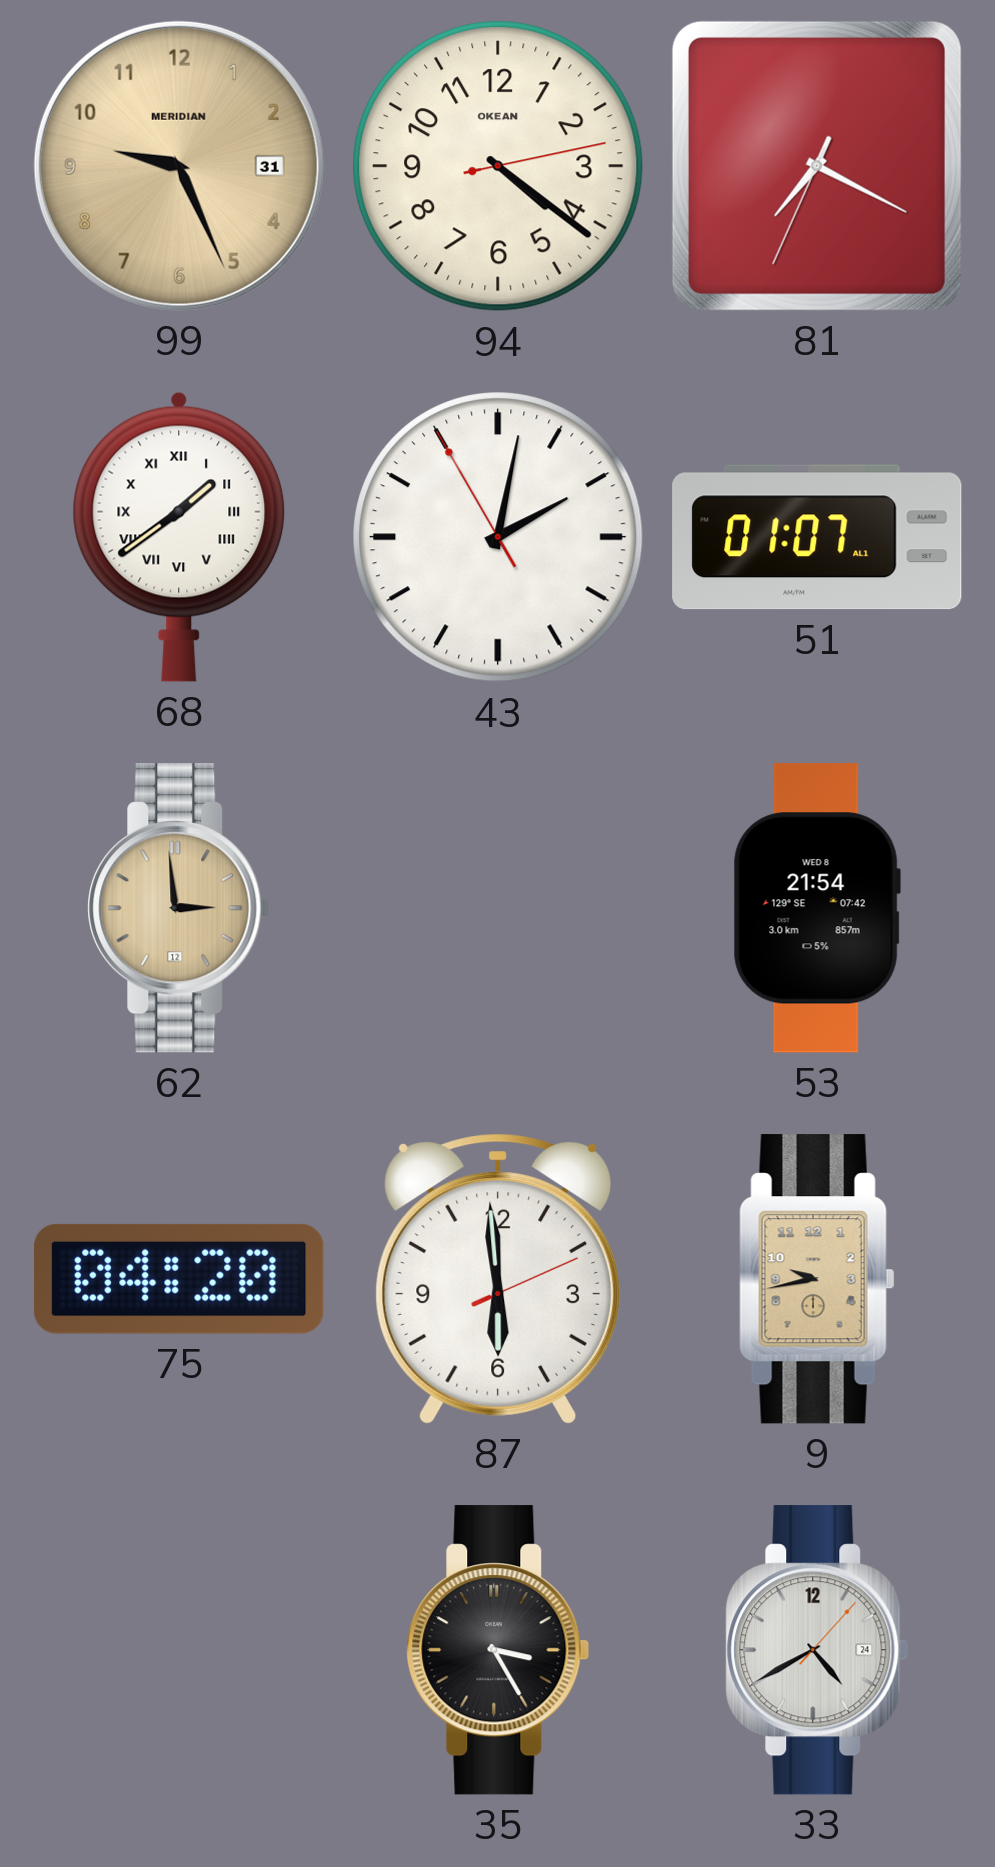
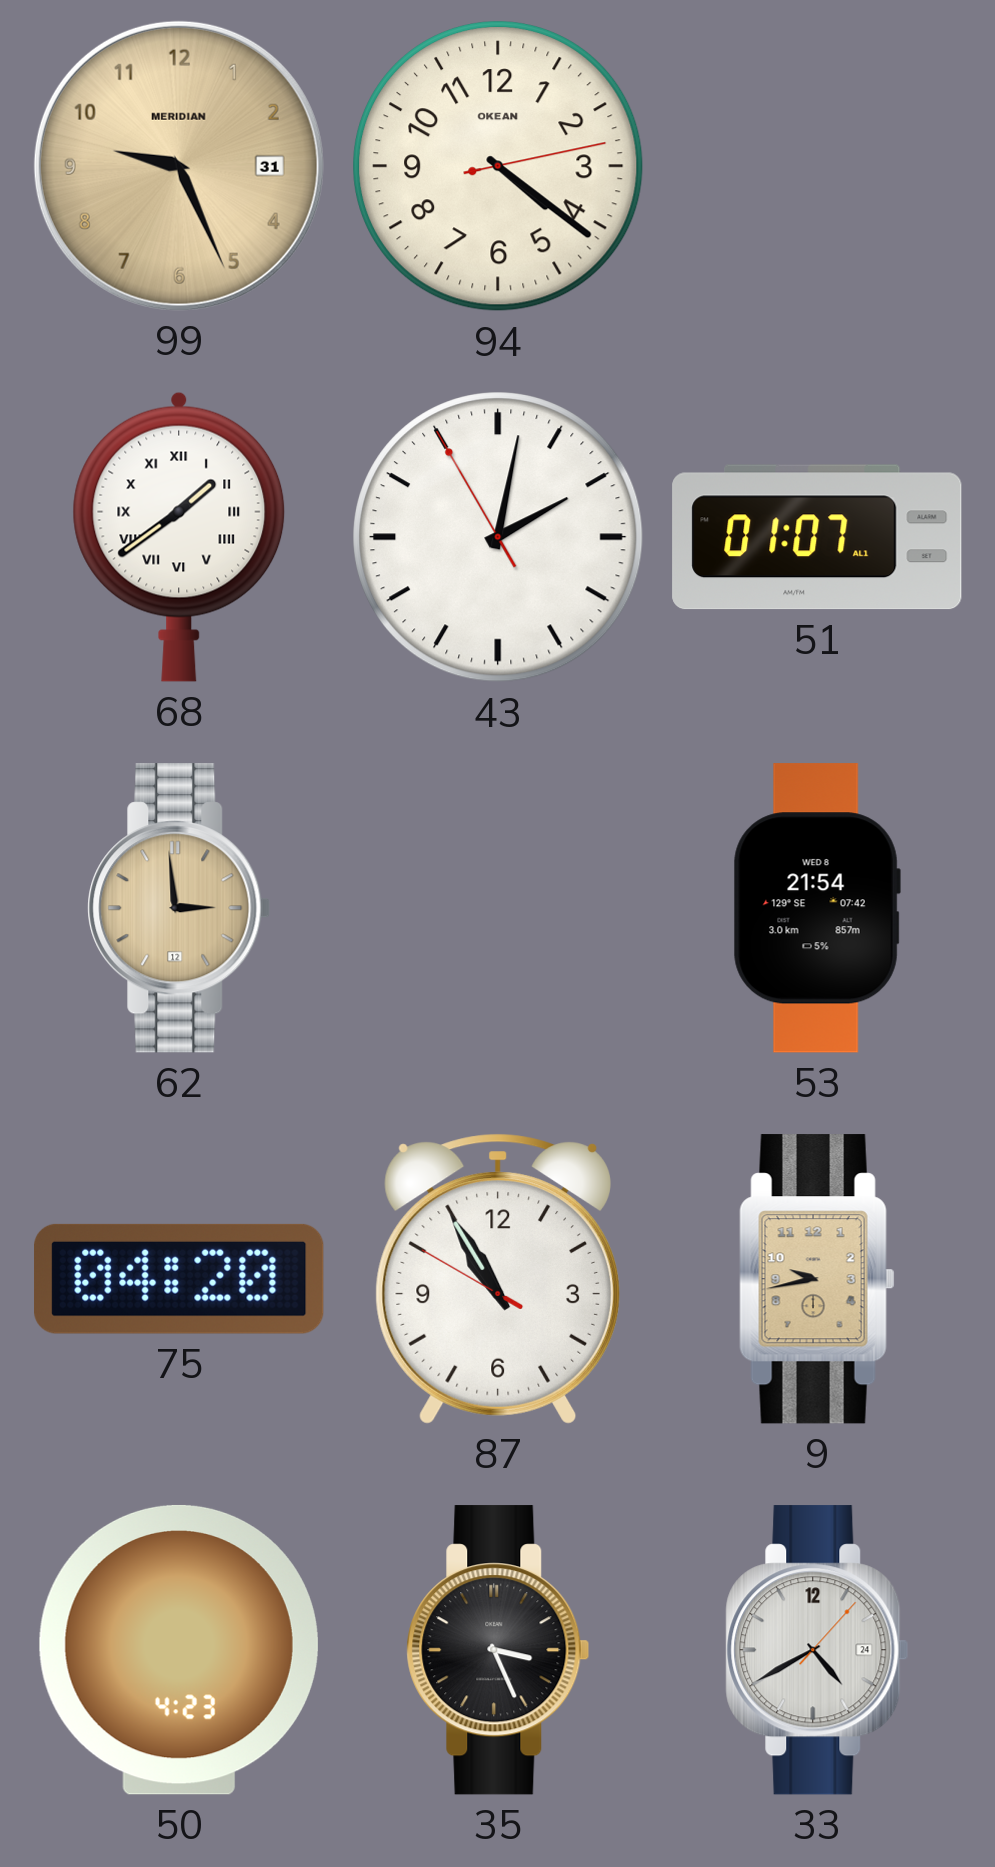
81: 7:19 -> none (817, 166)
87: 5:59 -> 10:54 (498, 1279)
50: none -> 4:23 (179, 1650)
35: 3:25 -> 3:26 (498, 1650)
